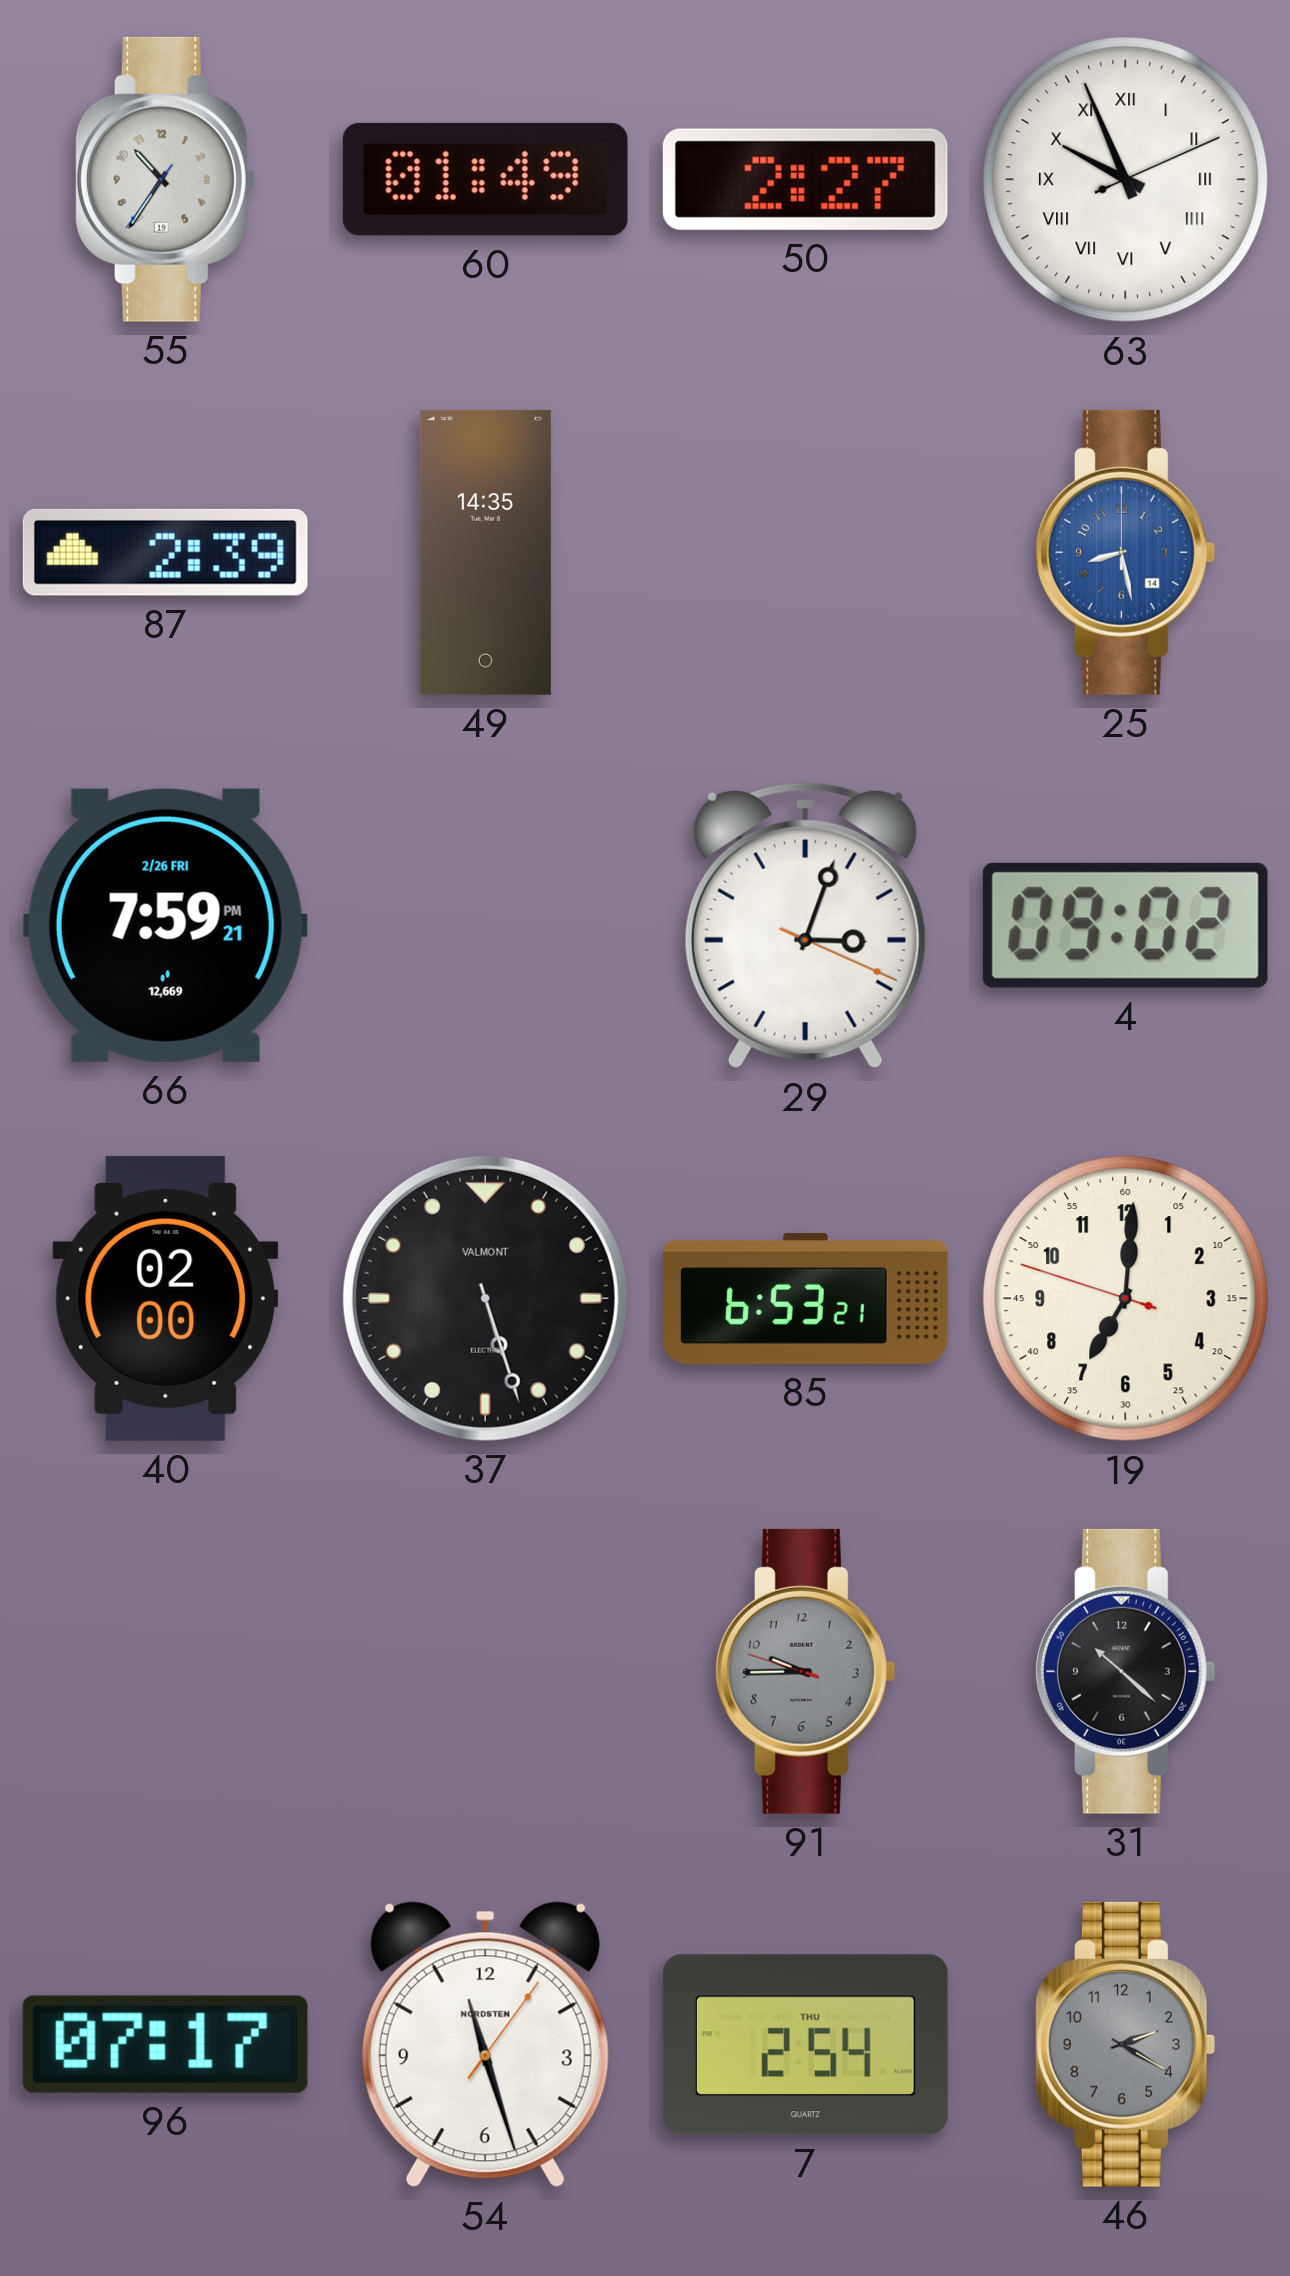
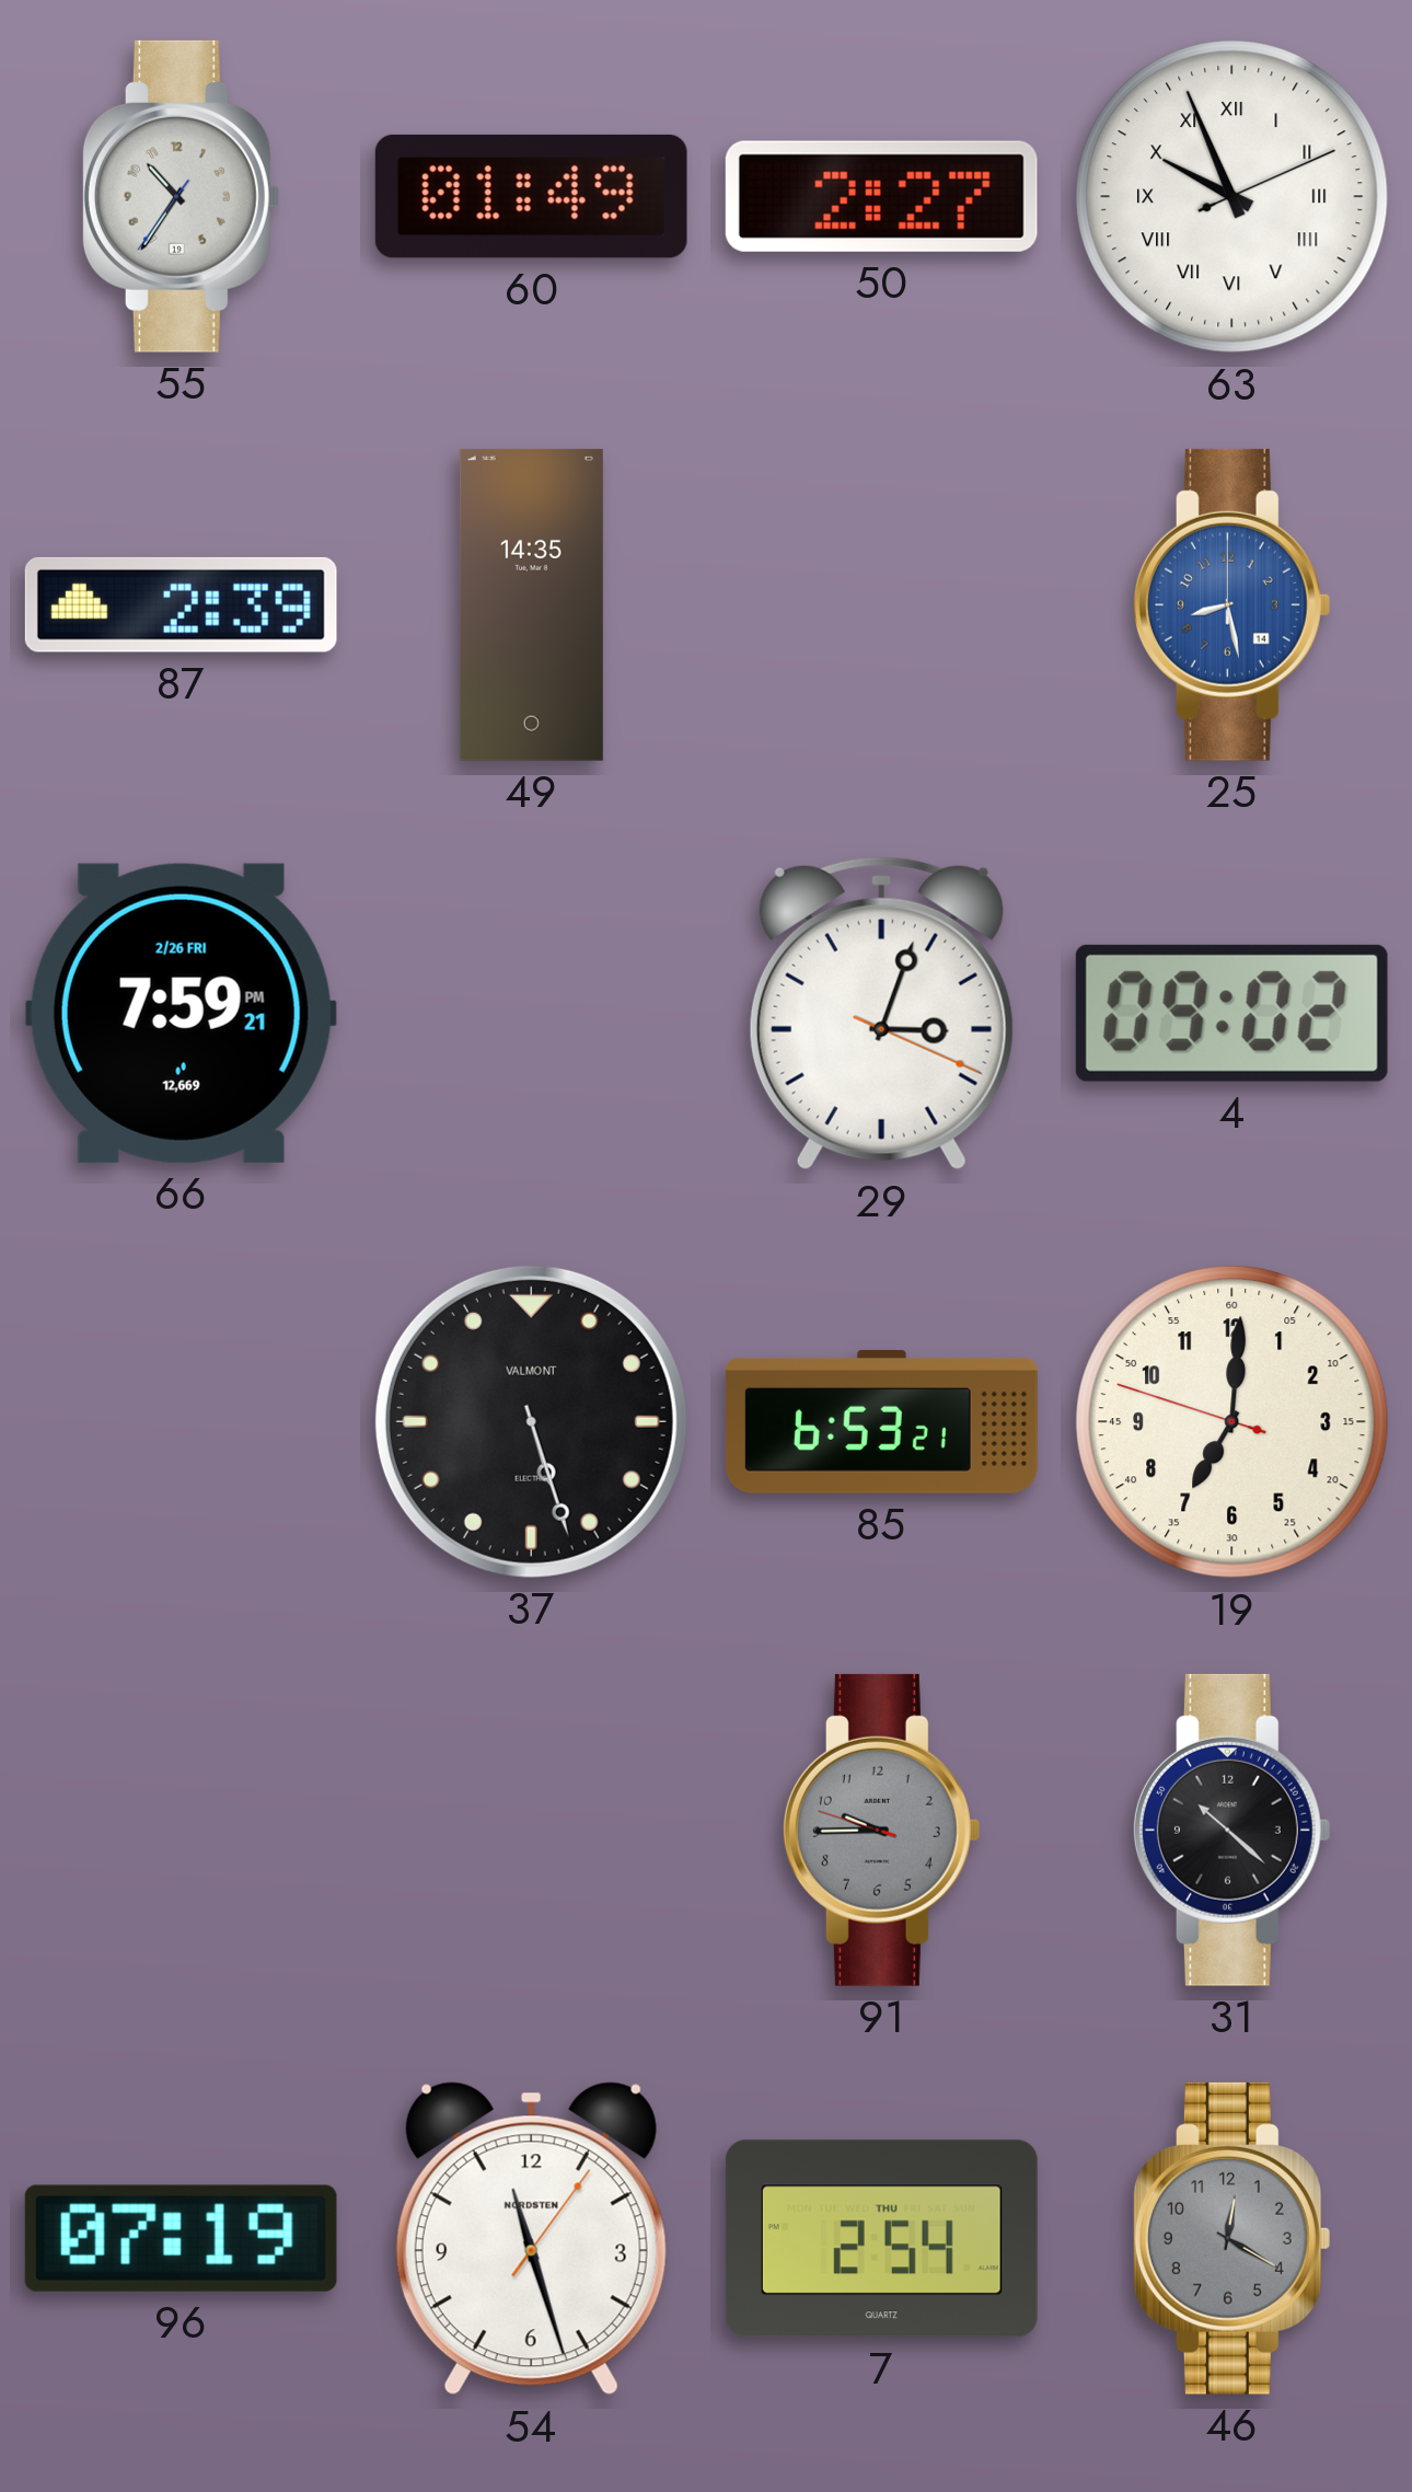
40: 02:00 -> none (166, 1298)
96: 07:17 -> 07:19 (181, 2238)
46: 2:20 -> 12:20 (1231, 2238)
